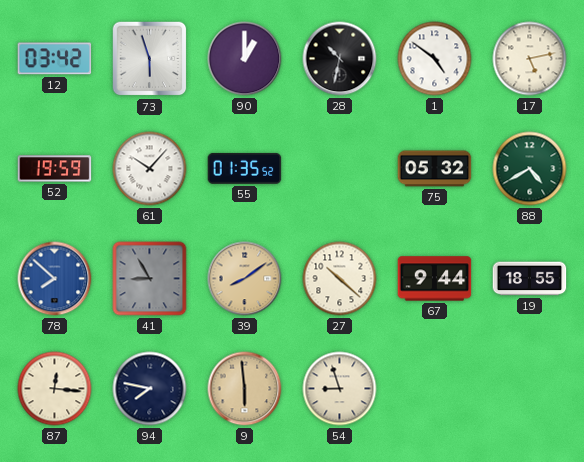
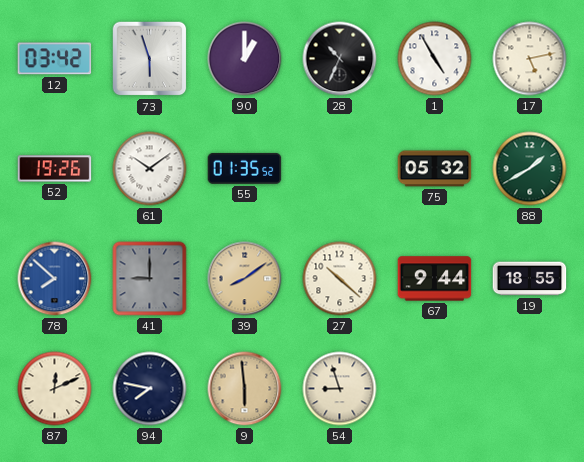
28: 10:32 -> 10:34 (340, 59)
1: 4:51 -> 4:55 (435, 59)
52: 19:59 -> 19:26 (55, 169)
61: 10:07 -> 10:09 (150, 169)
88: 4:40 -> 1:40 (530, 169)
41: 8:55 -> 9:00 (150, 279)
87: 12:16 -> 12:11 (55, 389)
